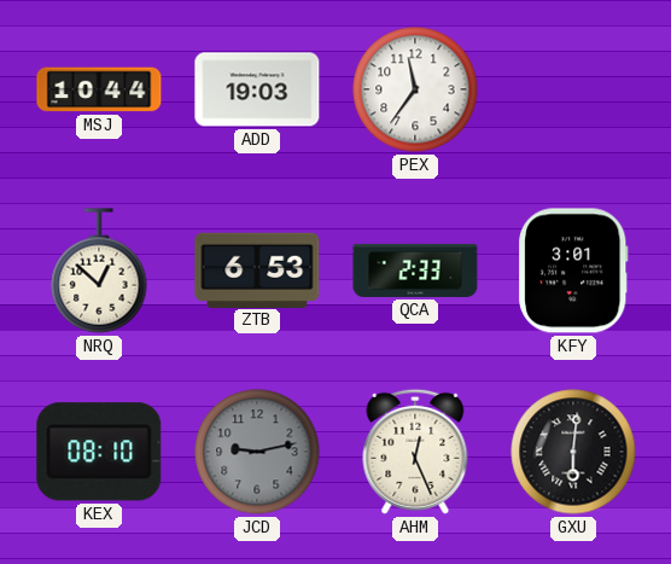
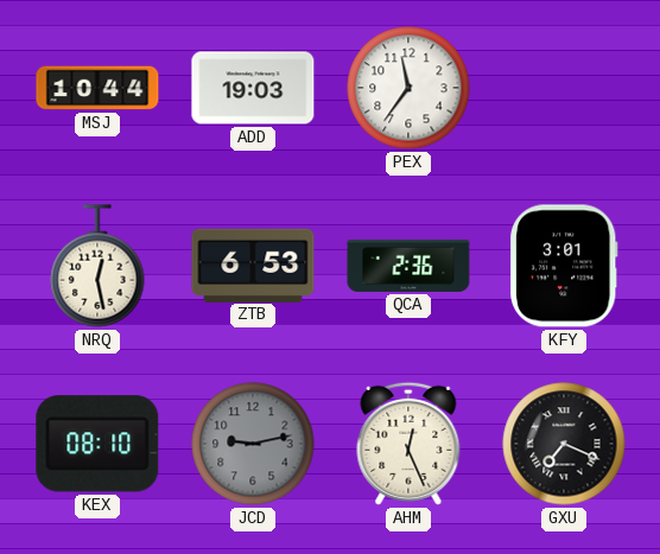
NRQ: 12:52 -> 12:28 (97, 266)
QCA: 2:33 -> 2:36 (408, 266)
GXU: 6:01 -> 7:19 (564, 444)
